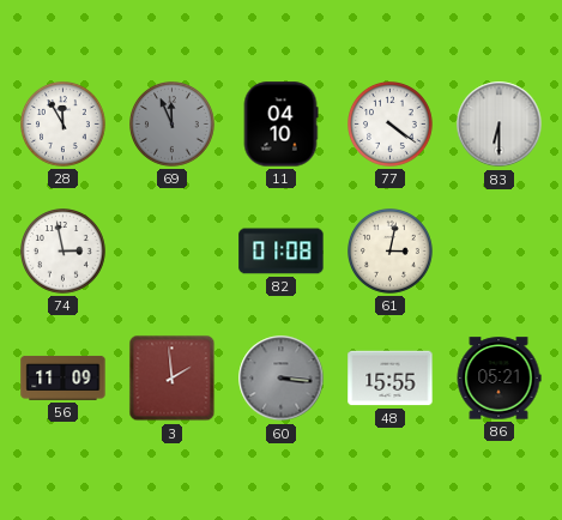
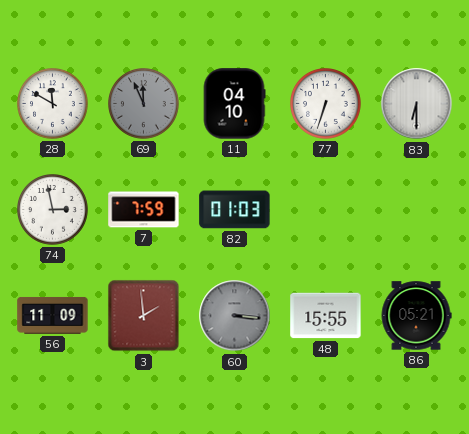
28: 11:55 -> 11:50 (53, 104)
77: 4:21 -> 6:33 (326, 104)
7: none -> 7:59 (144, 210)
82: 01:08 -> 01:03 (235, 210)
61: 3:02 -> none (391, 252)
